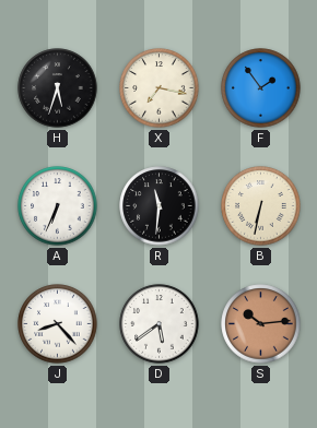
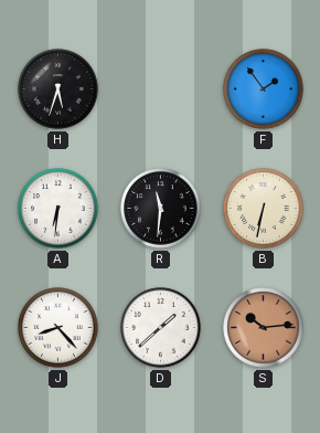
X: 7:17 -> none (160, 88)
A: 6:34 -> 6:31 (58, 209)
D: 5:39 -> 1:38 (161, 328)
